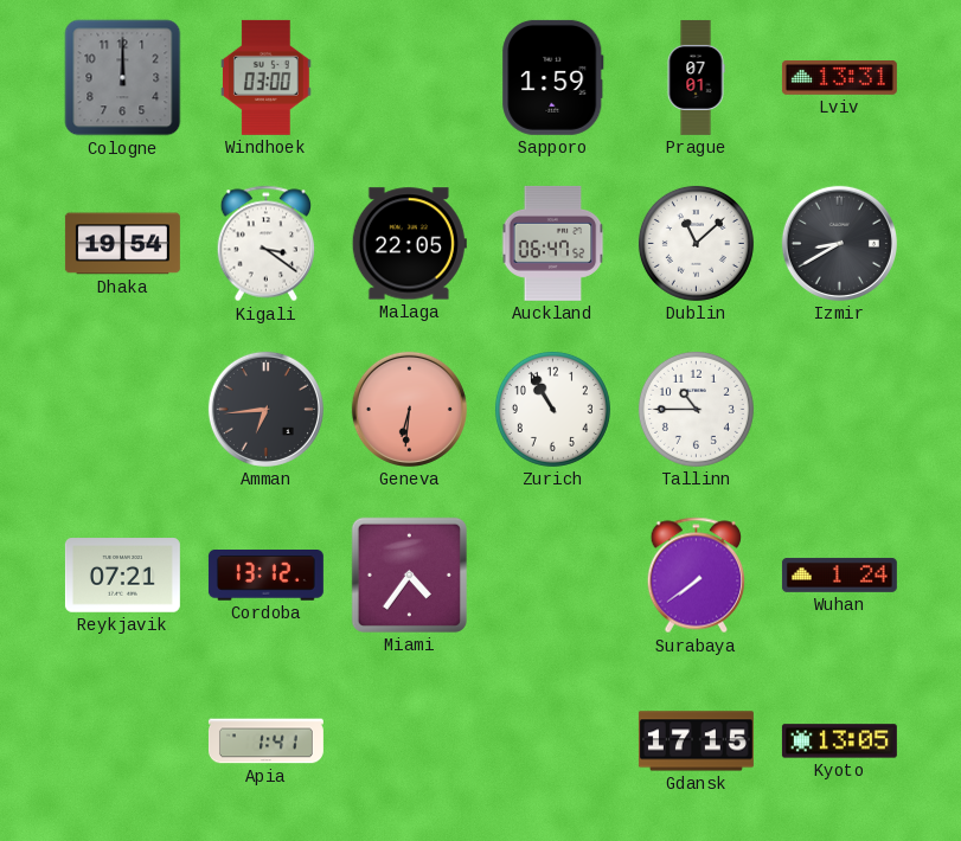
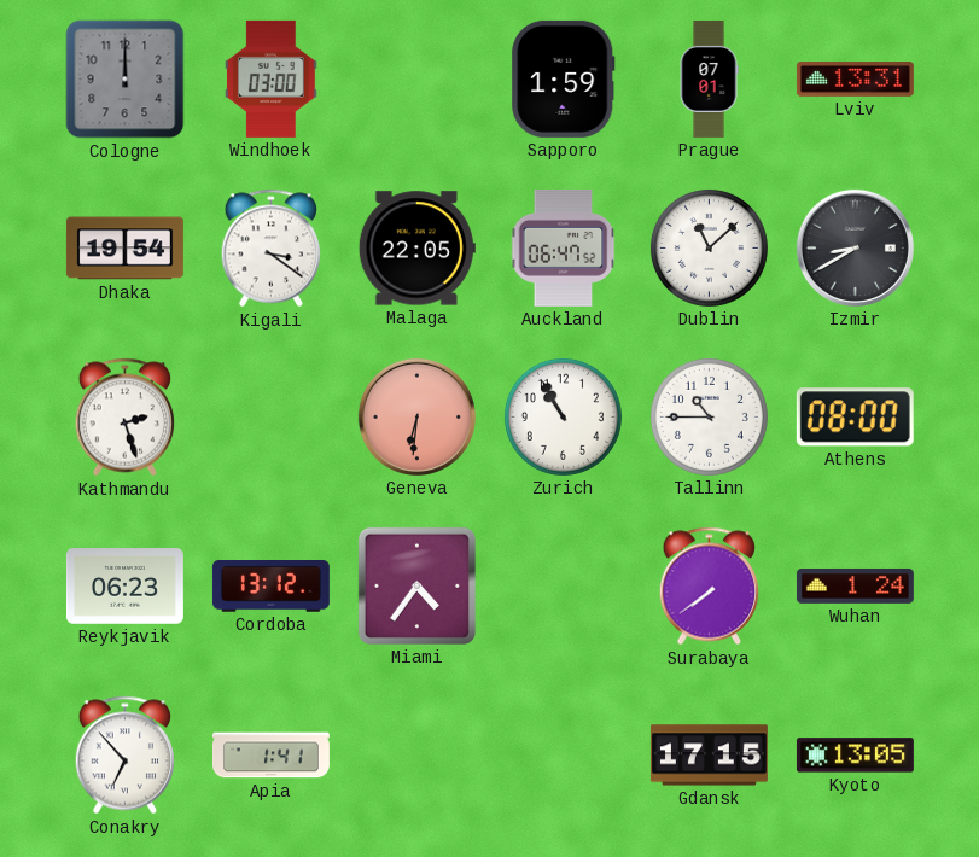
Kathmandu: none -> 2:27 (126, 418)
Amman: 6:44 -> none (265, 409)
Athens: none -> 08:00 (855, 418)
Reykjavik: 07:21 -> 06:23 (124, 587)
Conakry: none -> 6:53 (126, 756)
